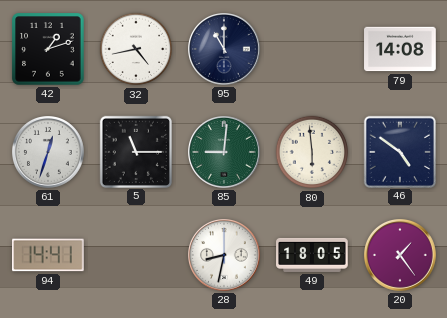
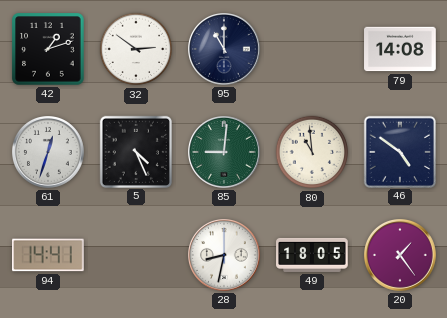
32: 4:43 -> 2:51 (136, 49)
5: 11:15 -> 4:26 (135, 151)
80: 5:59 -> 10:59 (312, 152)
